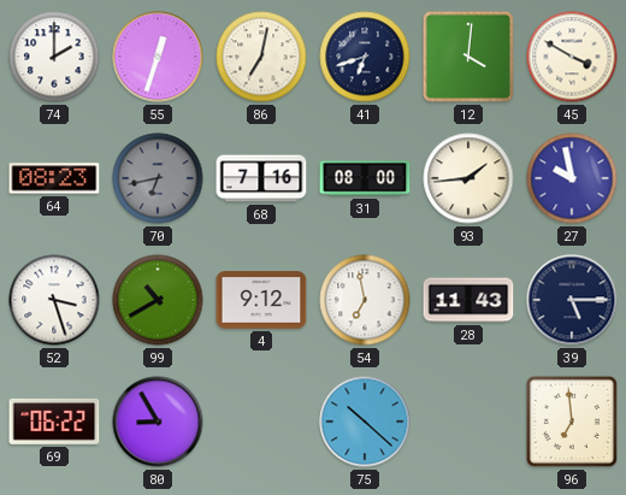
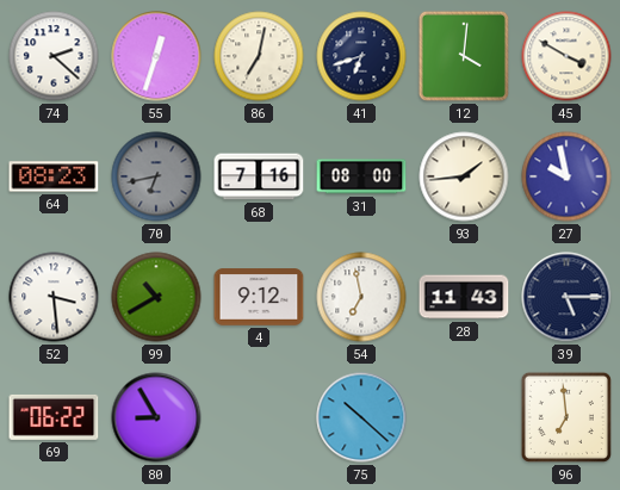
74: 2:00 -> 2:22 (54, 56)
52: 3:27 -> 3:29 (54, 297)
